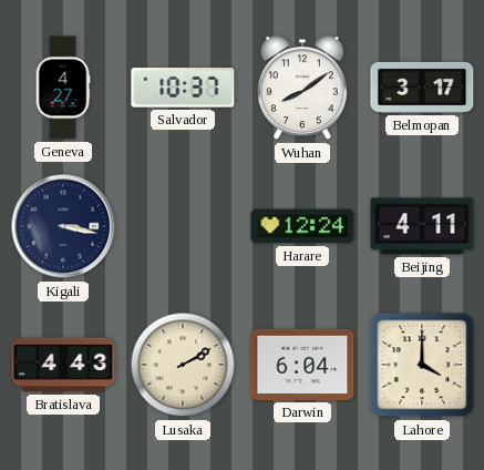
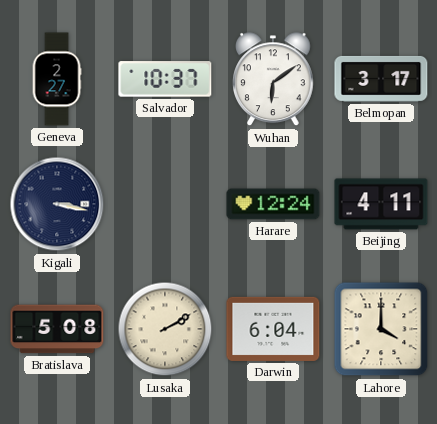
Geneva: 4:27 -> 2:27 (57, 79)
Wuhan: 8:09 -> 6:09 (274, 80)
Bratislava: 4:43 -> 5:08 (57, 329)
